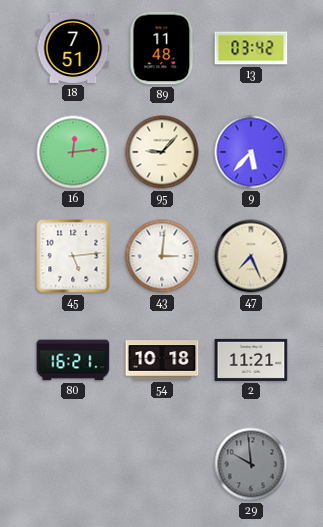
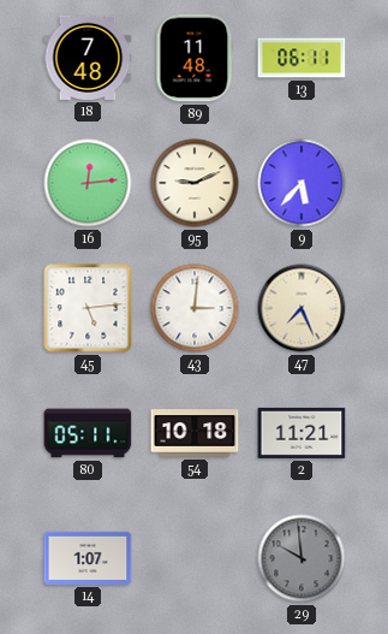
18: 7:51 -> 7:48 (88, 58)
13: 03:42 -> 06:11 (302, 58)
95: 9:07 -> 9:11 (195, 183)
80: 16:21 -> 05:11 (88, 433)
14: none -> 1:07 (88, 558)
